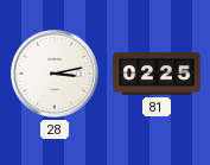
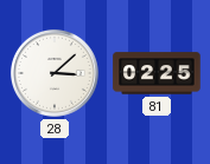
28: 3:13 -> 3:08 (55, 73)
